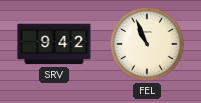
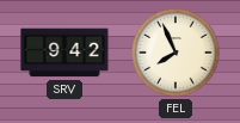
FEL: 10:56 -> 7:56 (176, 53)
